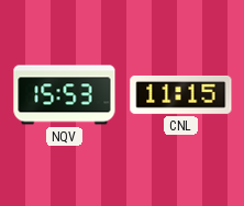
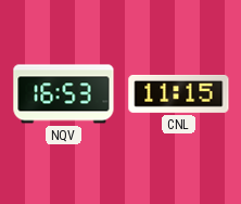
NQV: 15:53 -> 16:53 (64, 94)
